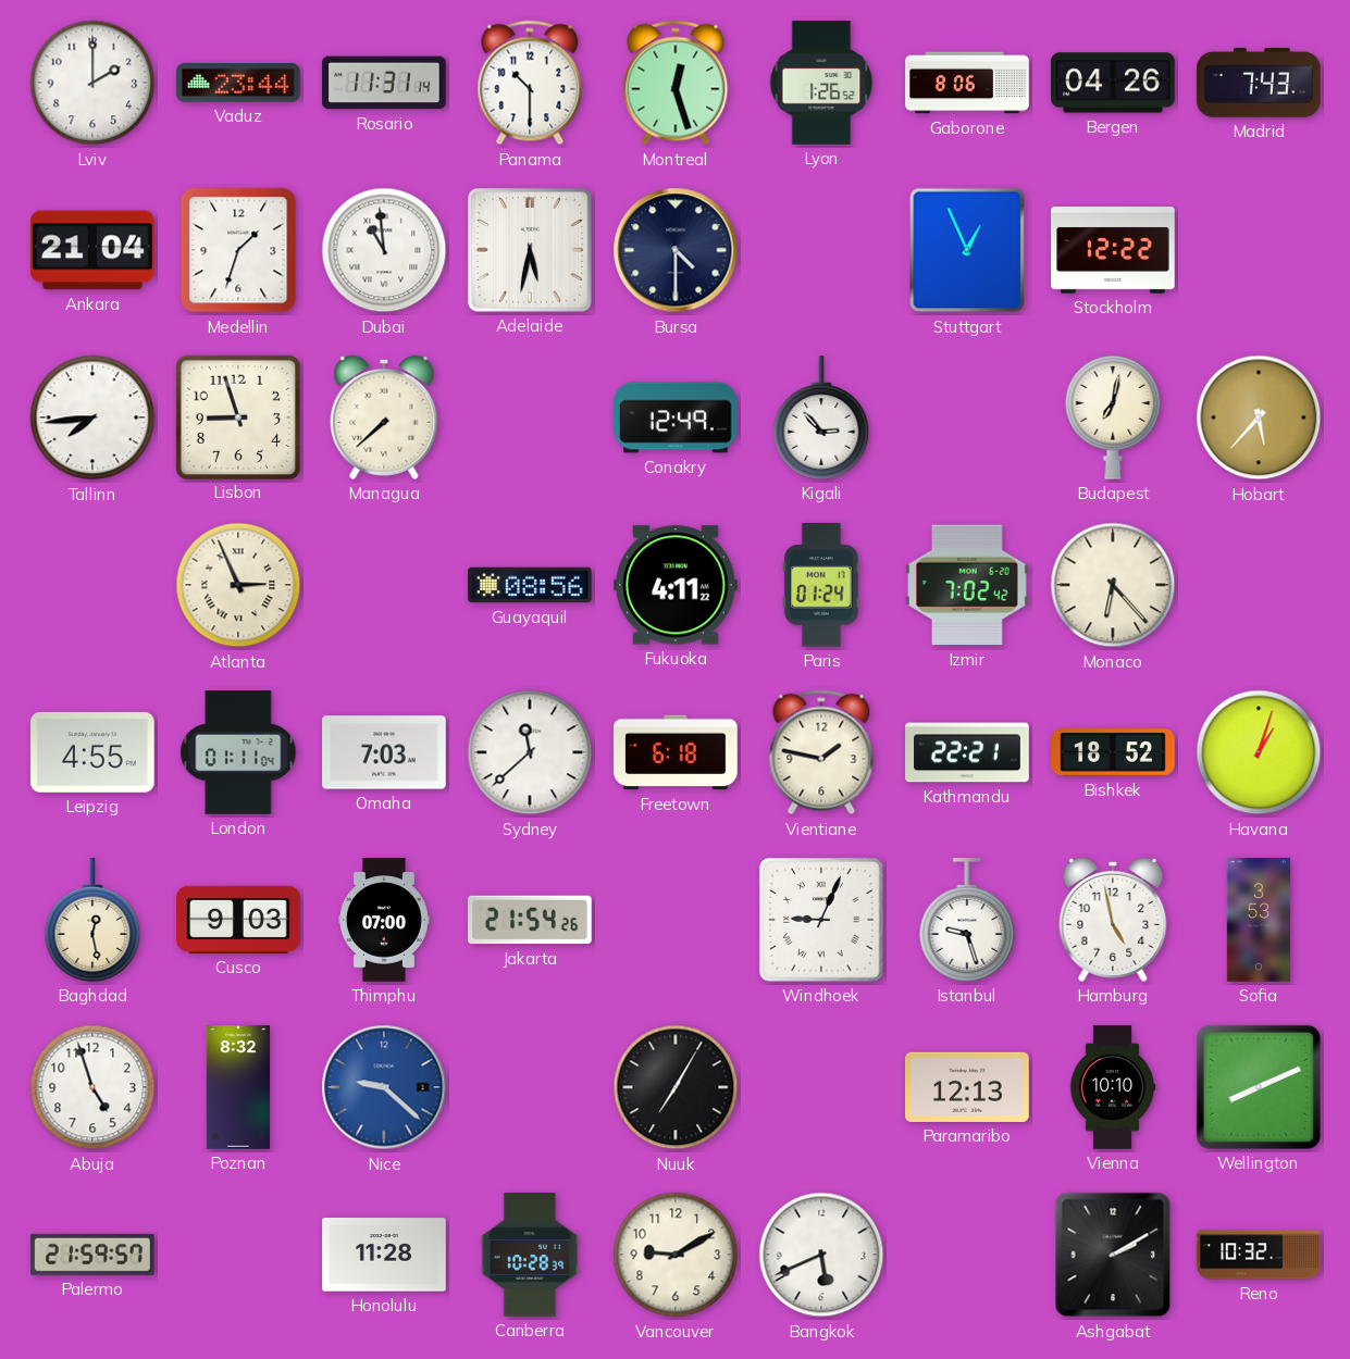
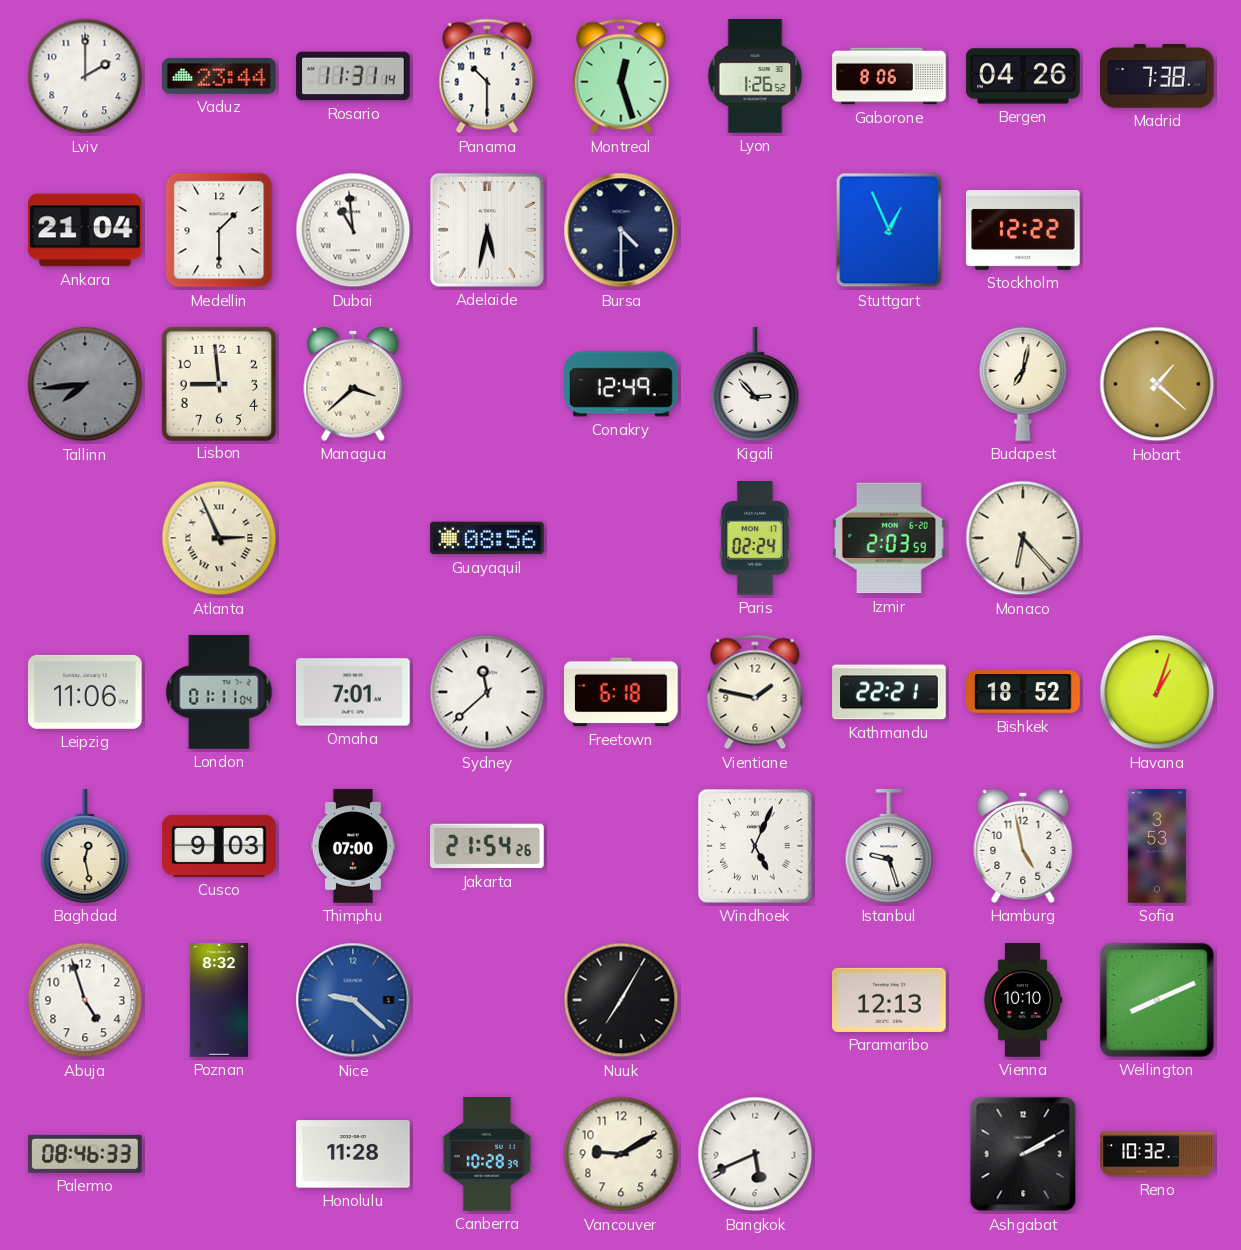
Madrid: 7:43 -> 7:38 (1157, 77)
Medellin: 1:33 -> 1:30 (219, 230)
Tallinn dial: white -> grey (85, 384)
Lisbon: 8:57 -> 8:59 (218, 383)
Managua: 7:38 -> 3:38 (353, 384)
Hobart: 5:37 -> 1:22 (1157, 384)
Fukuoka: 4:11 -> none (676, 585)
Paris: 01:24 -> 02:24 (755, 538)
Izmir: 7:02 -> 2:03 (890, 538)
Leipzig: 4:55 -> 11:06 (85, 692)
Omaha: 7:03 -> 7:01 (353, 692)
Windhoek: 9:04 -> 5:04 (756, 847)
Palermo: 21:59 -> 08:46 (85, 1154)
